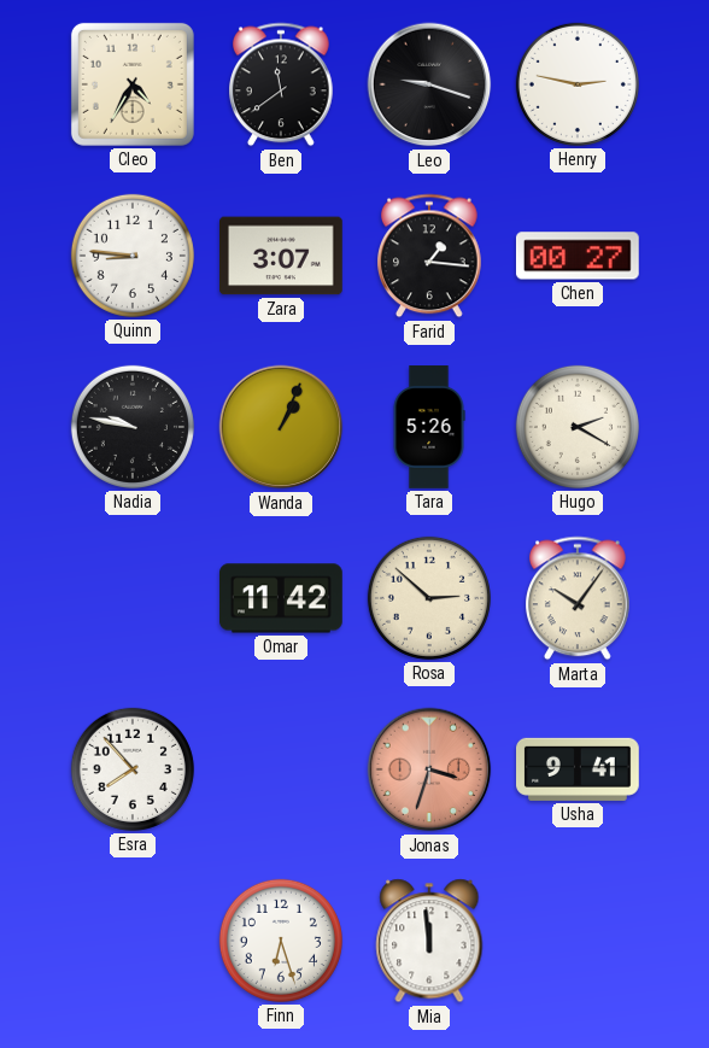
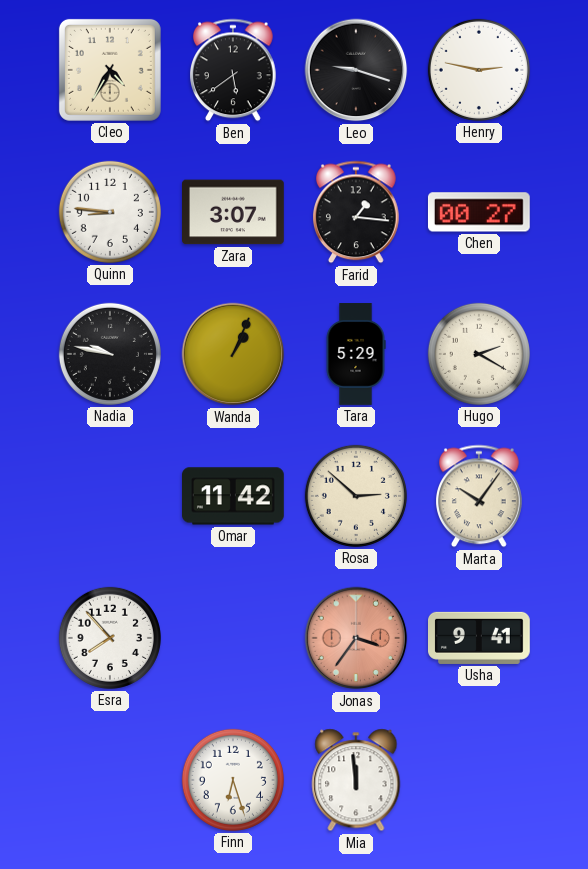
Ben: 11:39 -> 5:39 (234, 70)
Tara: 5:26 -> 5:29 (356, 354)
Jonas: 3:33 -> 3:36 (356, 638)
